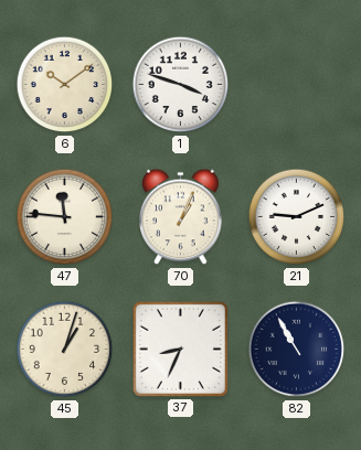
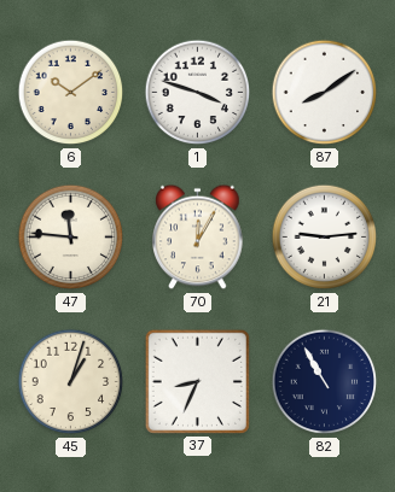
87: none -> 8:09 (325, 93)
70: 1:04 -> 12:05 (198, 238)
21: 9:11 -> 9:14 (325, 238)
